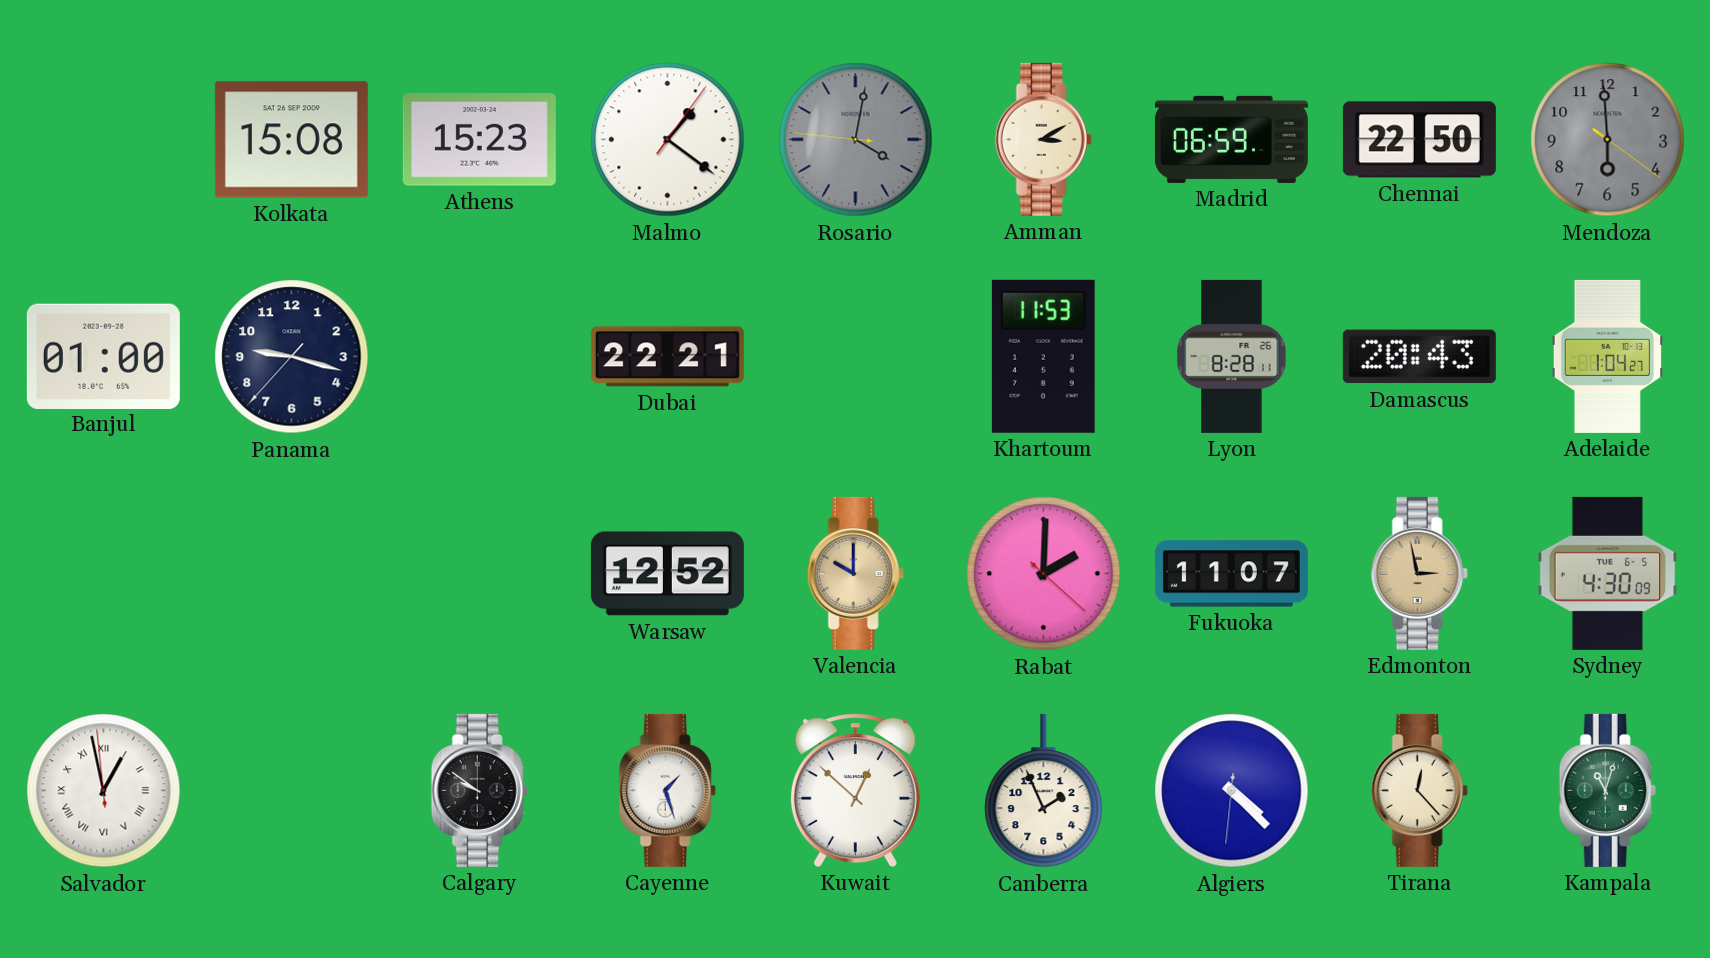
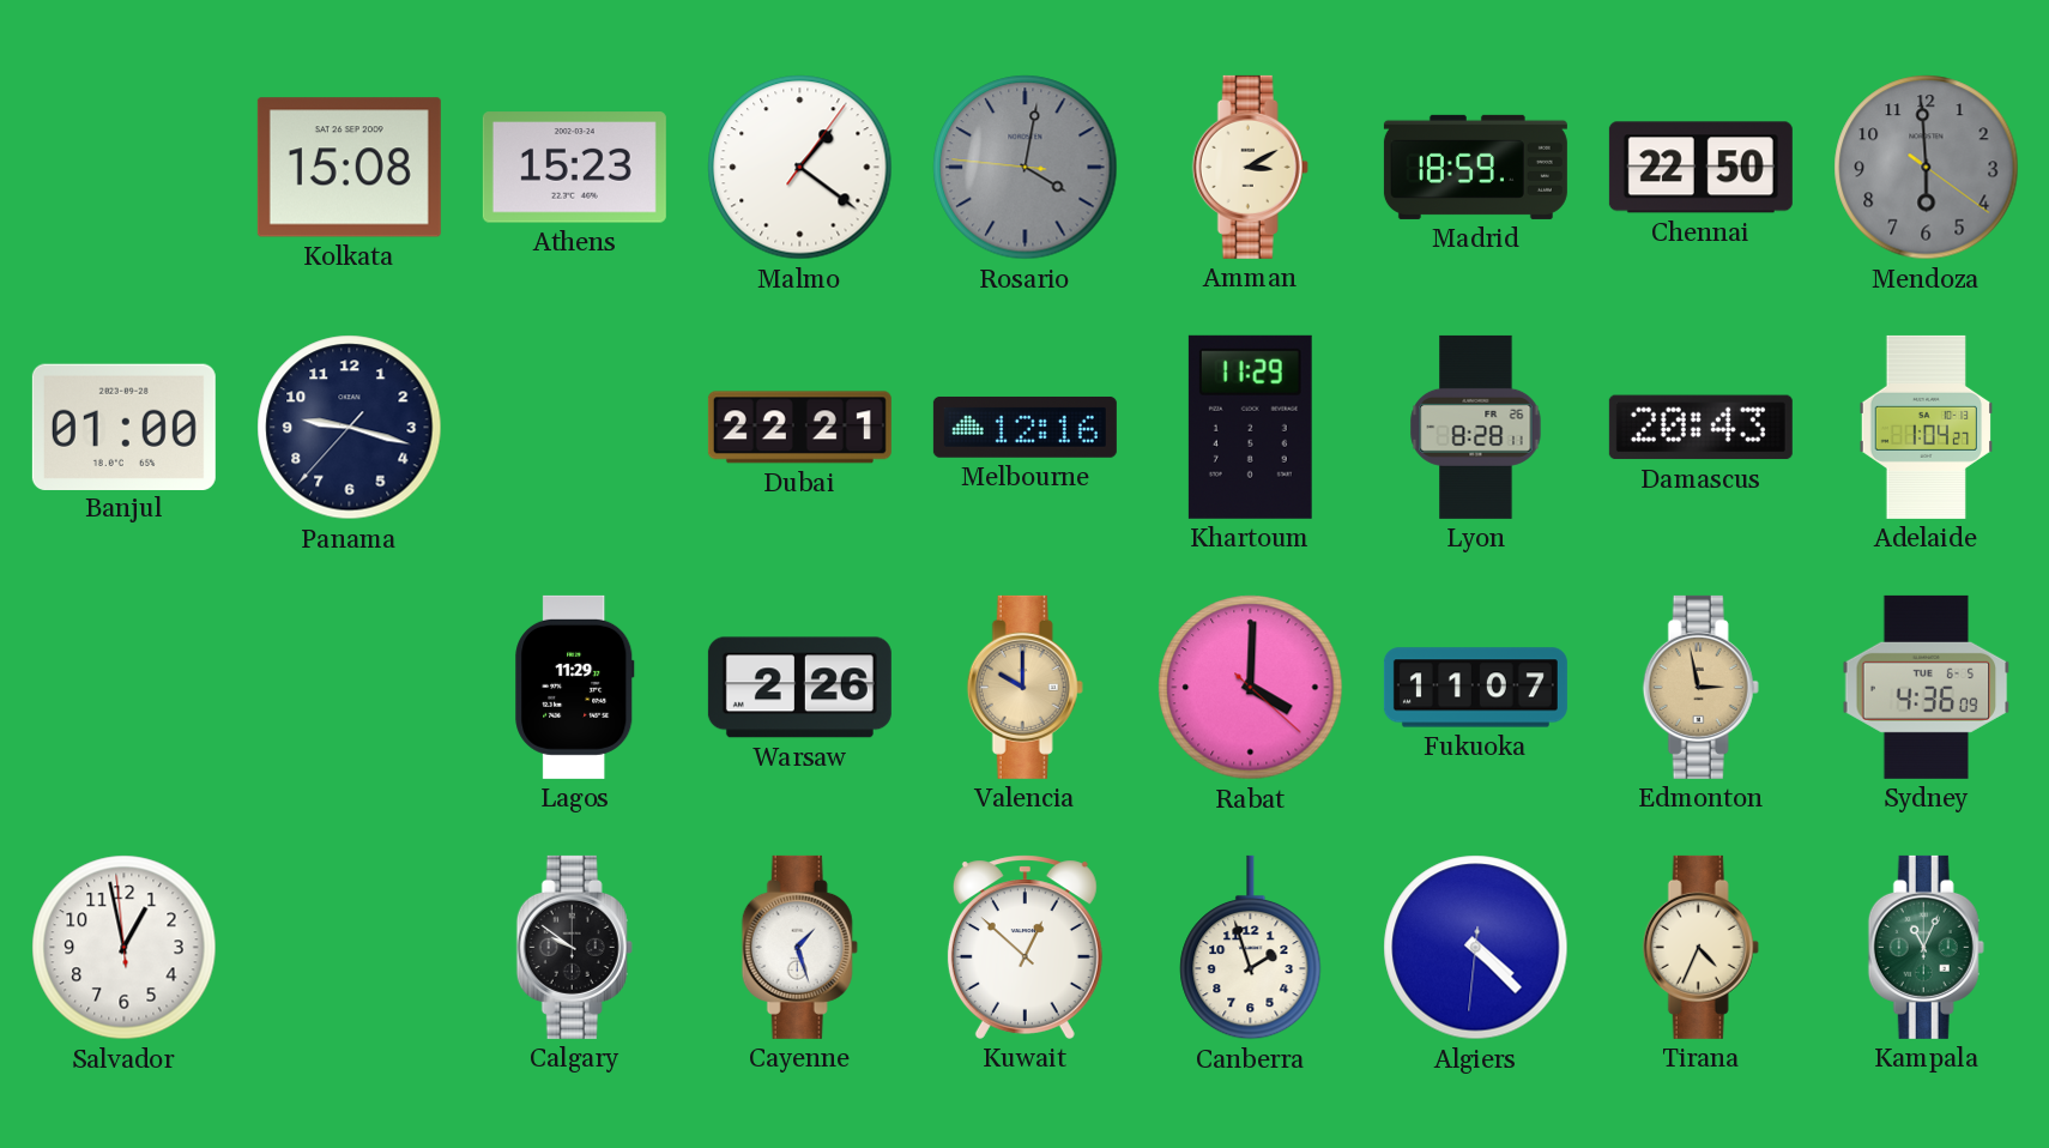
Madrid: 06:59 -> 18:59 (1475, 167)
Melbourne: none -> 12:16 (1024, 427)
Khartoum: 11:53 -> 11:29 (1250, 427)
Lagos: none -> 11:29 (575, 687)
Warsaw: 12:52 -> 2:26 (799, 688)
Rabat: 2:00 -> 4:00 (1251, 688)
Sydney: 4:30 -> 4:36 (1927, 687)
Salvador numerals: Roman -> Arabic (125, 948)
Canberra: 1:56 -> 1:57 (1251, 948)
Tirana: 12:23 -> 4:34 (1700, 947)
Kampala: 11:03 -> 11:04 (1926, 947)
